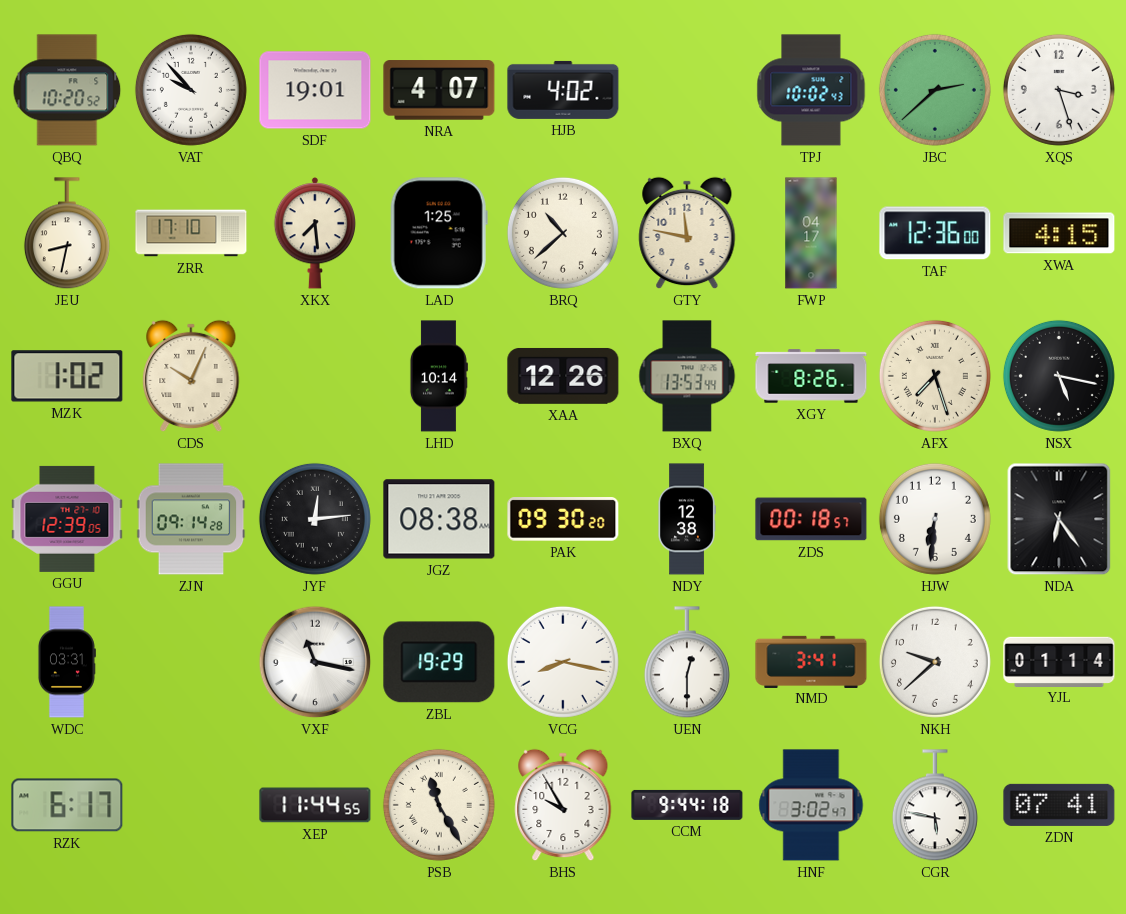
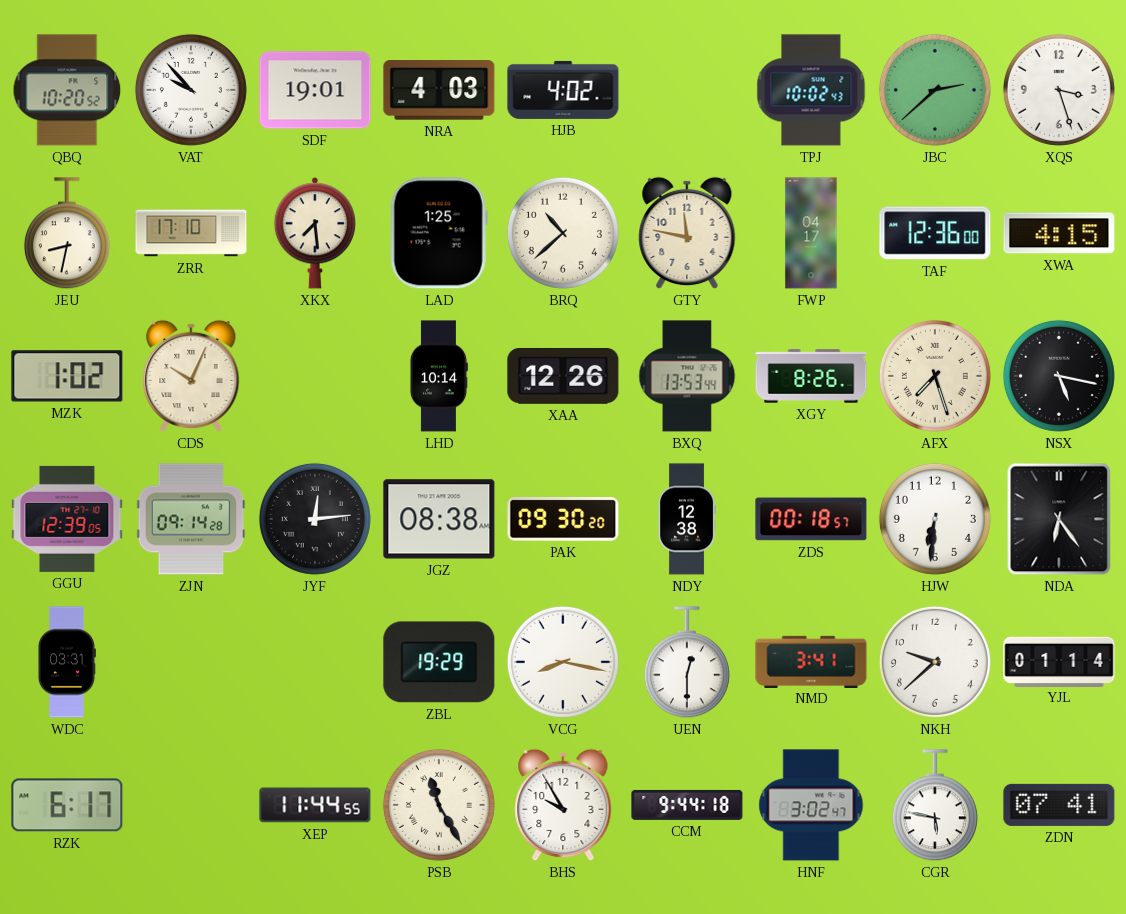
NRA: 4:07 -> 4:03 (439, 90)
VXF: 11:17 -> none (315, 662)
